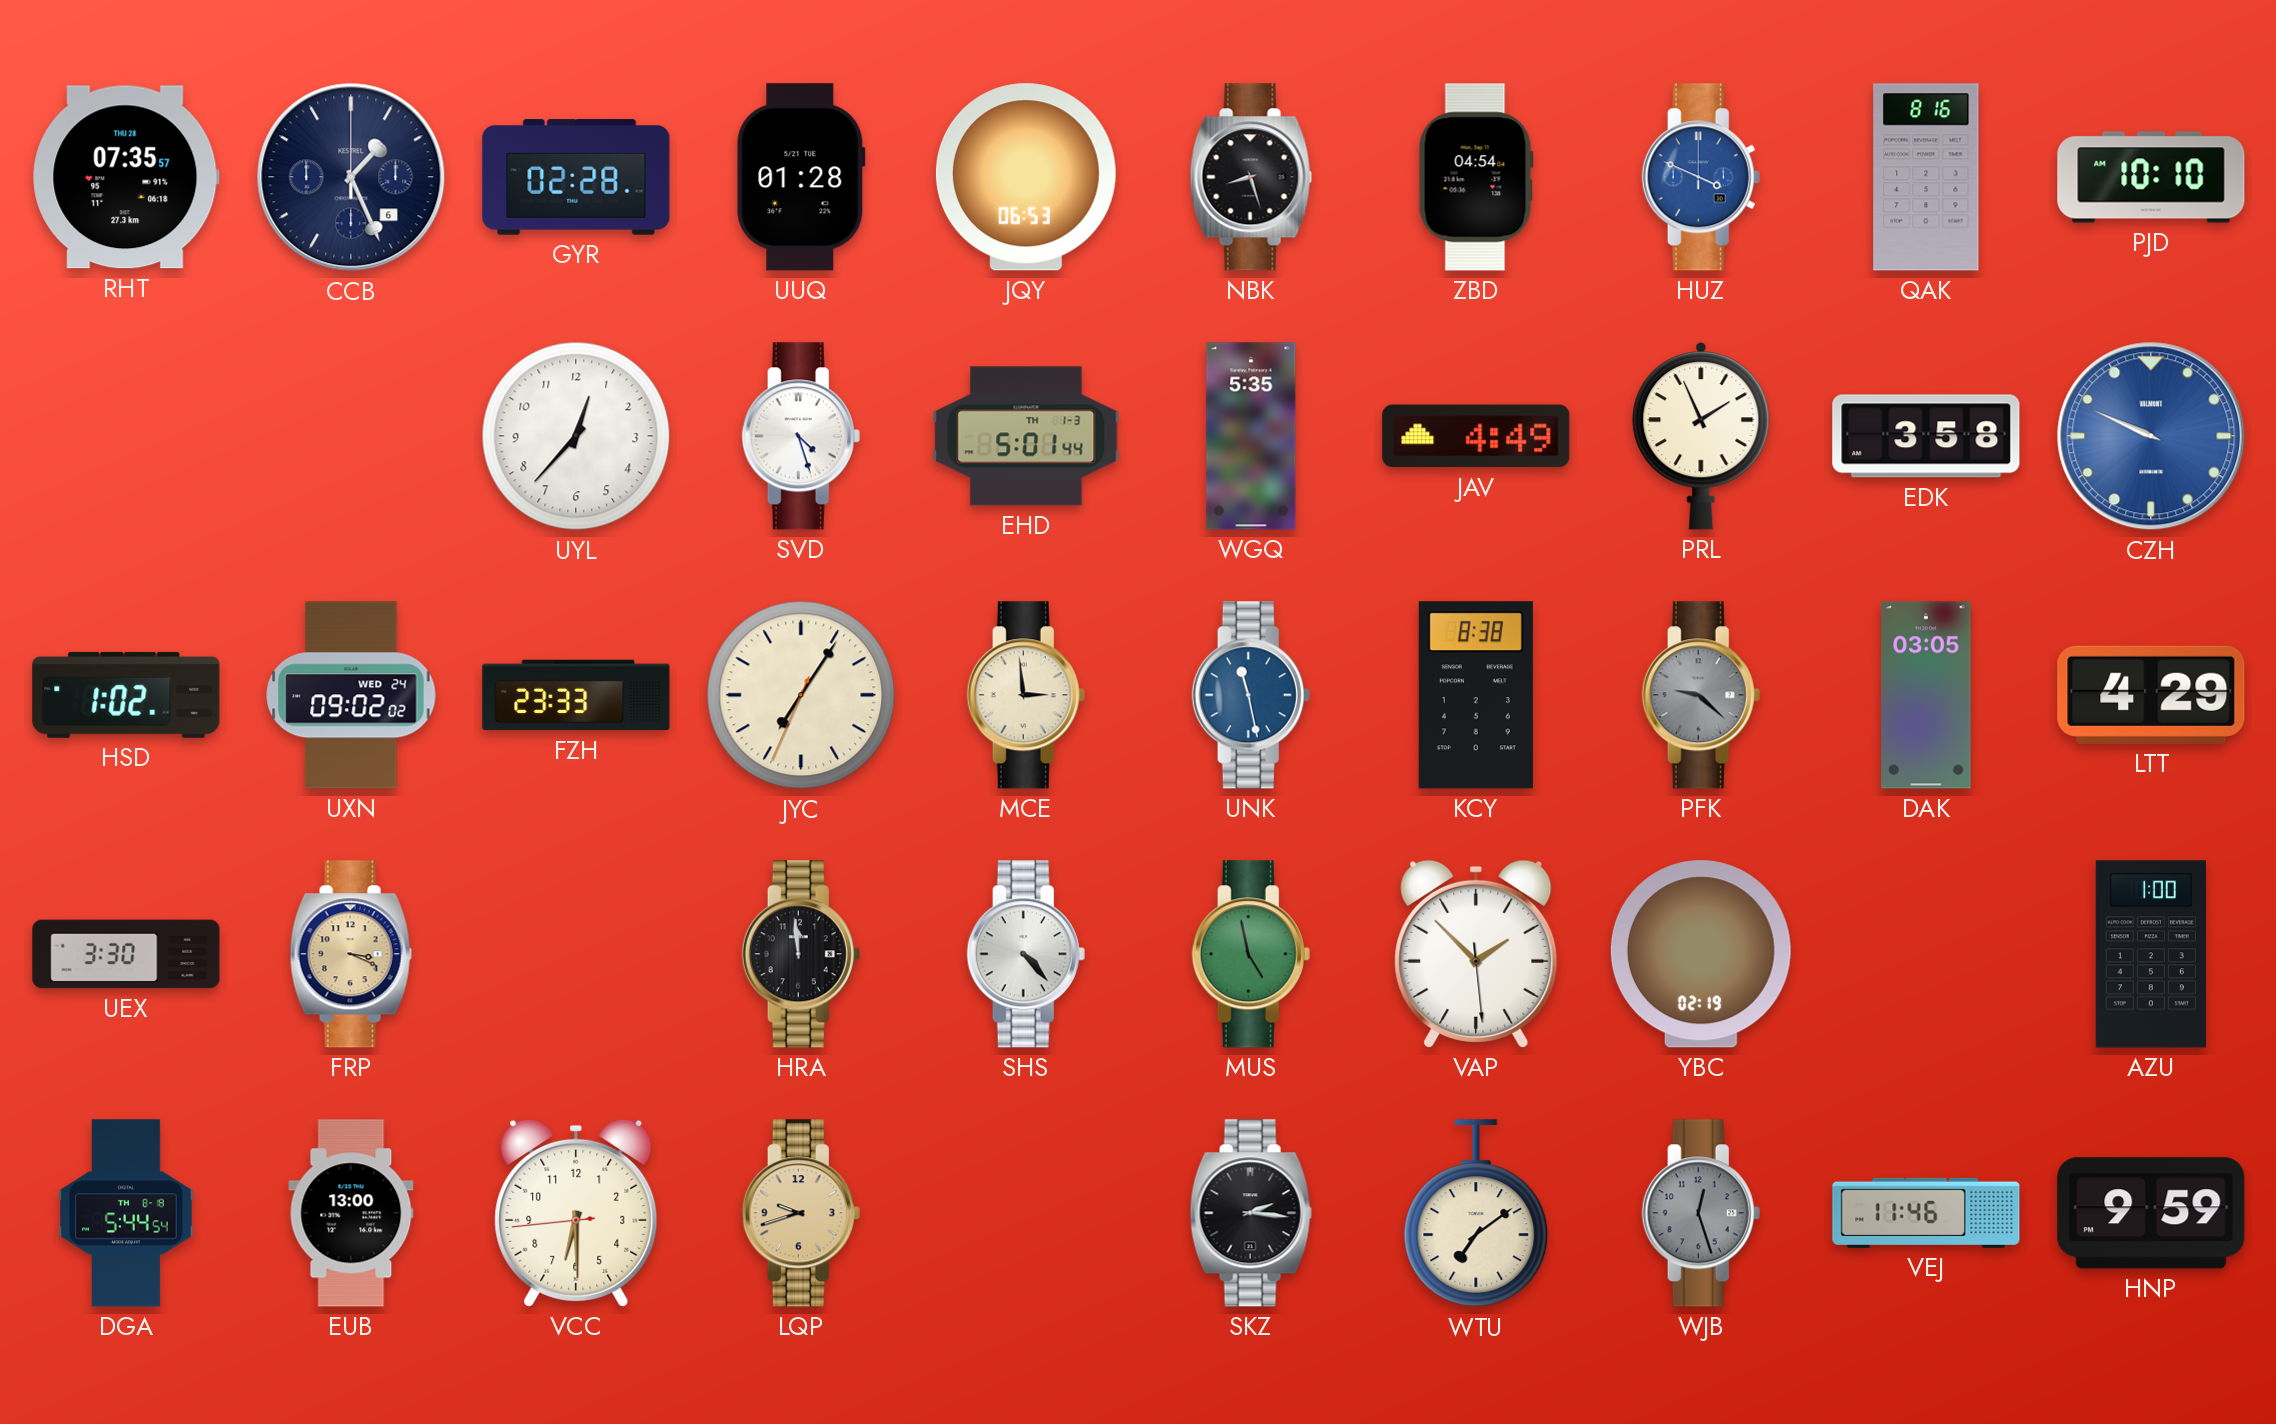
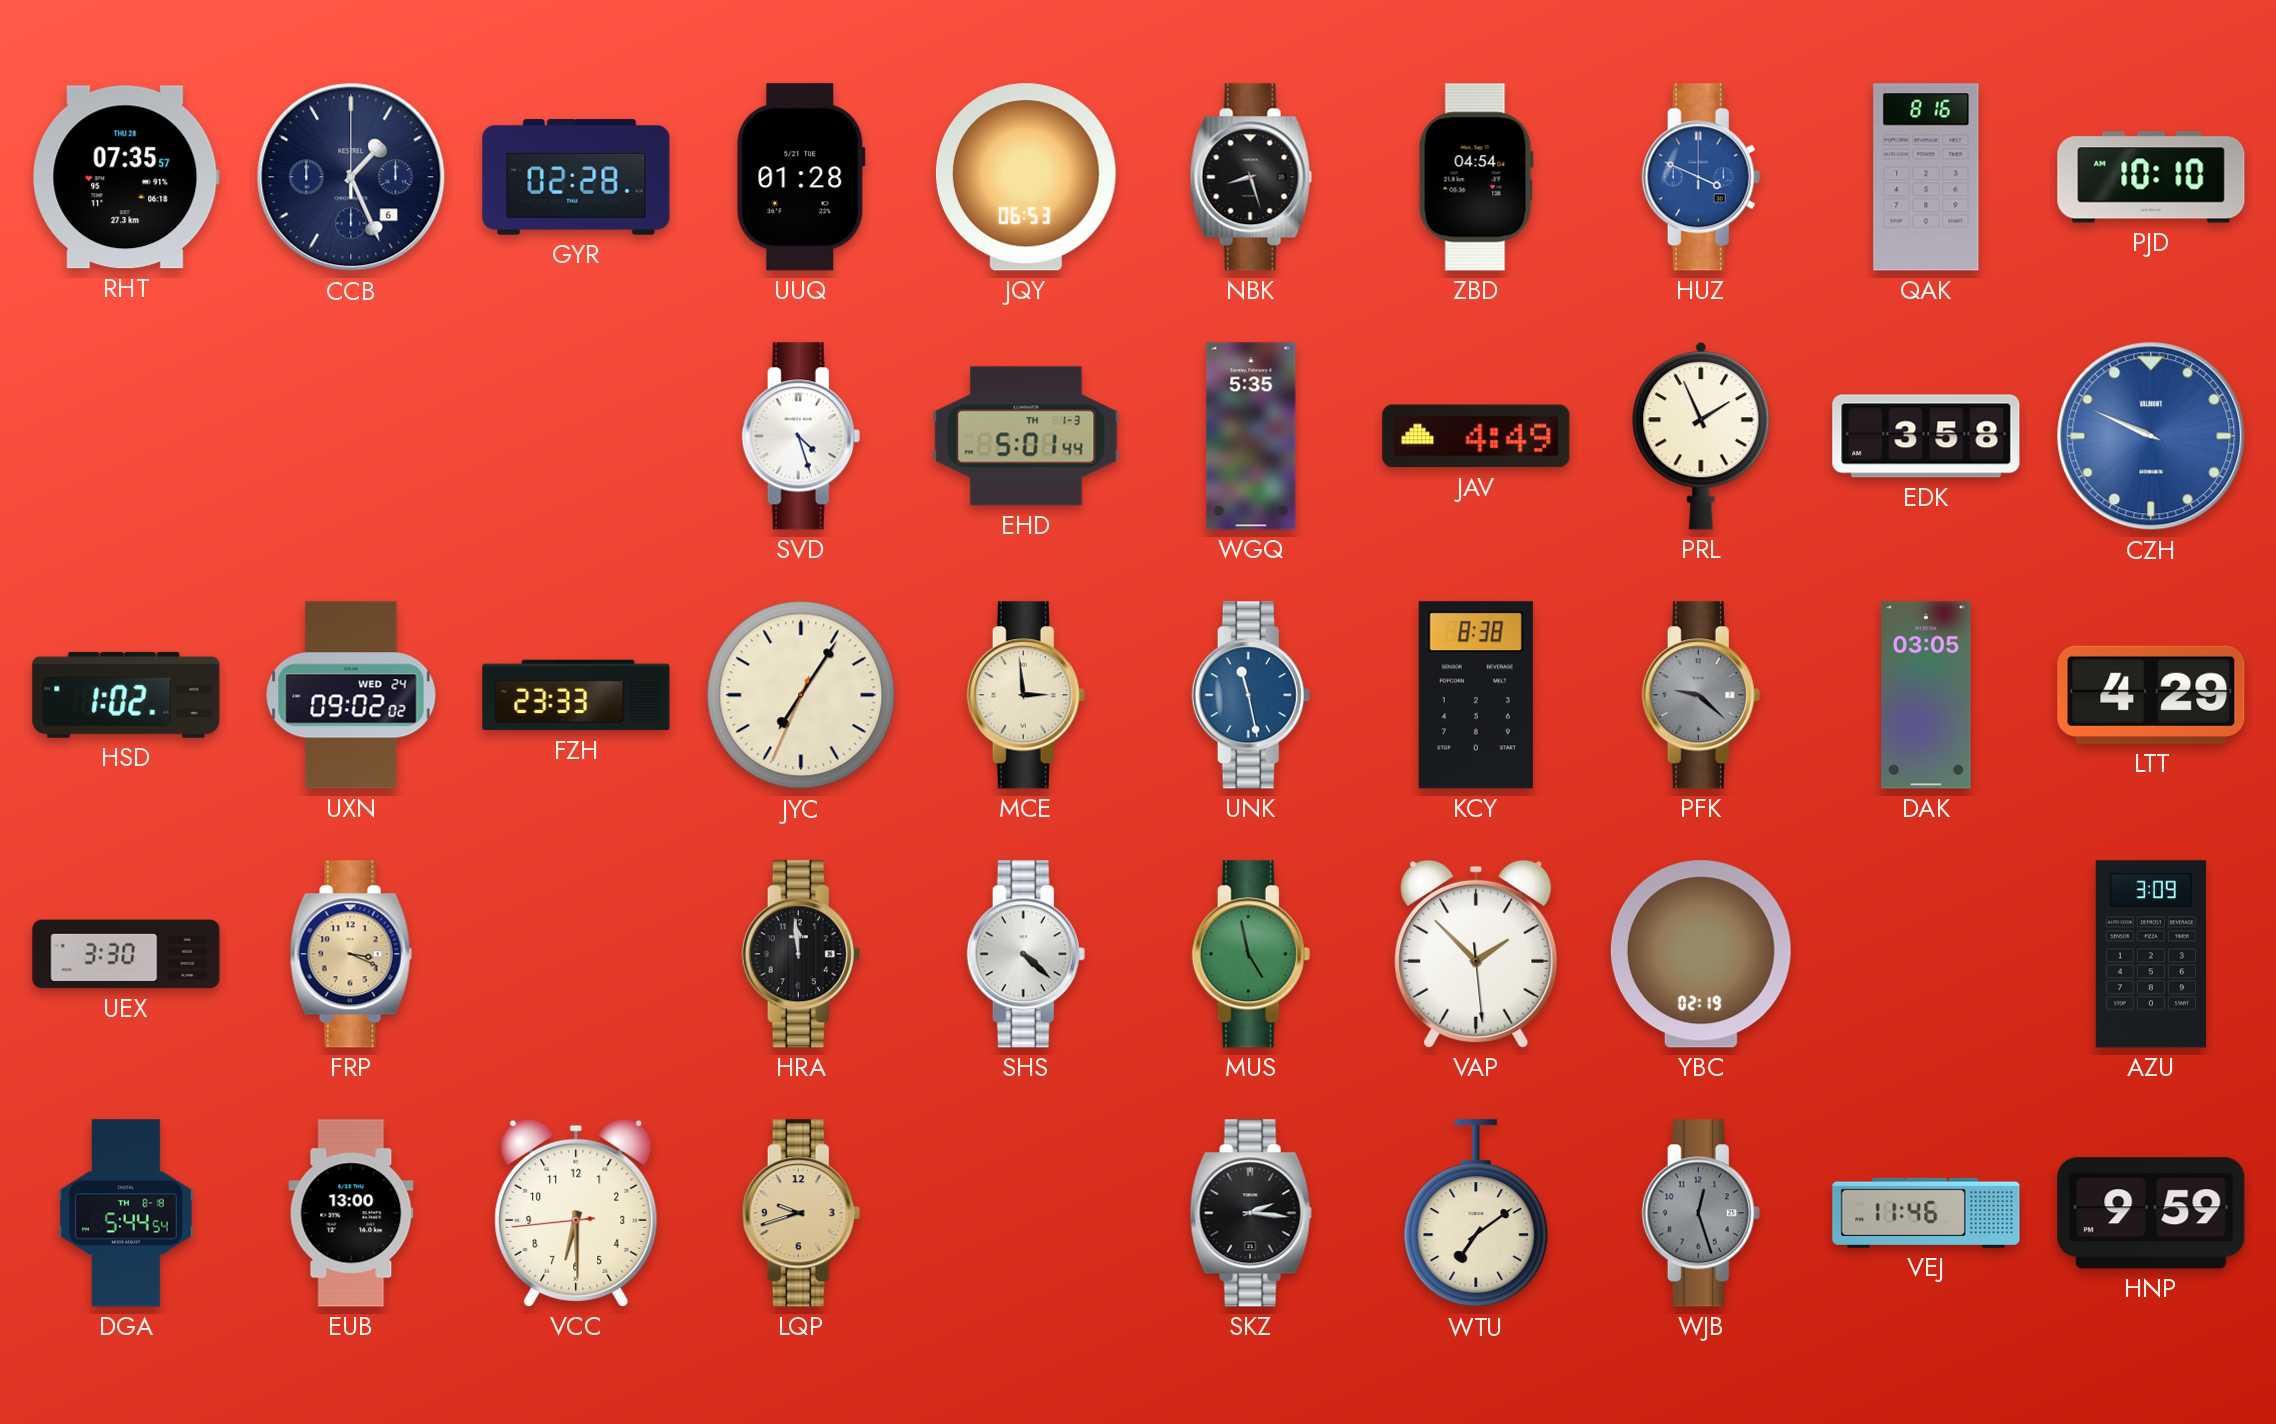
UYL: 12:37 -> none (576, 436)
SHS: 4:23 -> 4:22 (1026, 954)
AZU: 1:00 -> 3:09 (2151, 954)
